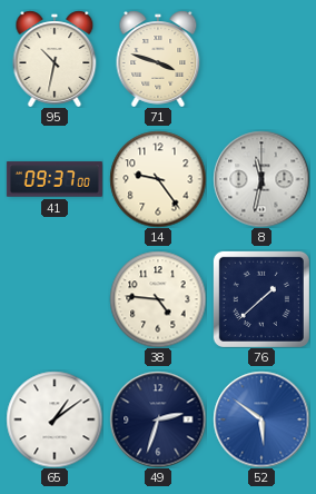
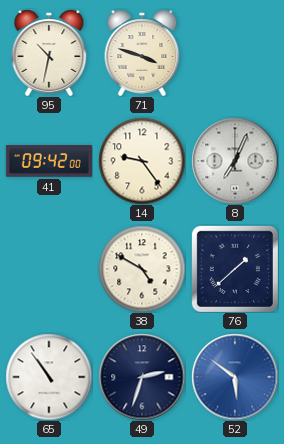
41: 09:37 -> 09:42 (49, 161)
8: 11:32 -> 7:04 (235, 161)
38: 4:46 -> 4:50 (142, 269)
65: 1:09 -> 10:54 (49, 377)
